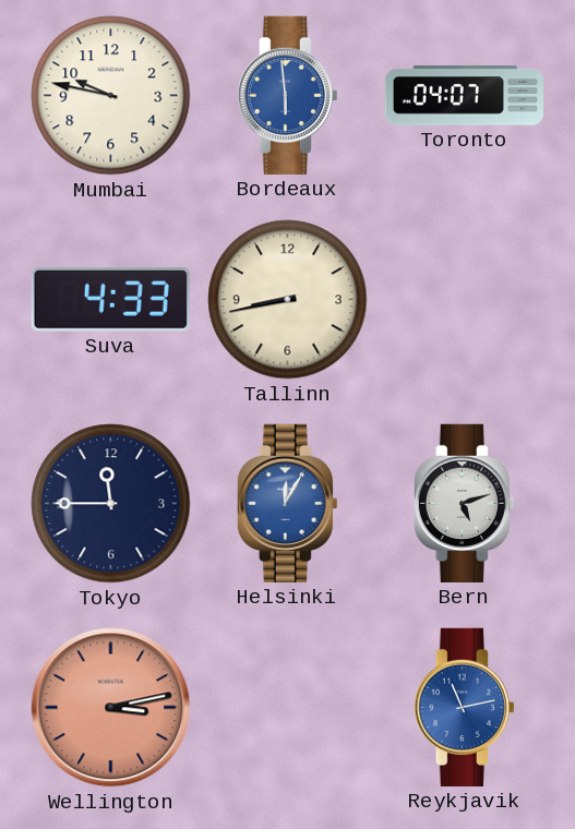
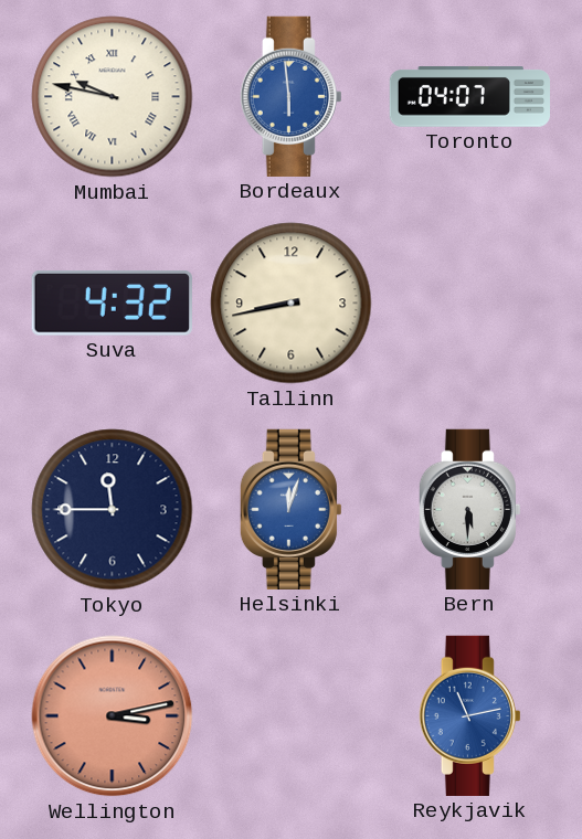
Mumbai numerals: Arabic -> Roman (113, 97)
Suva: 4:33 -> 4:32 (112, 302)
Helsinki: 12:05 -> 12:03 (290, 509)
Bern: 5:12 -> 5:30 (469, 509)
